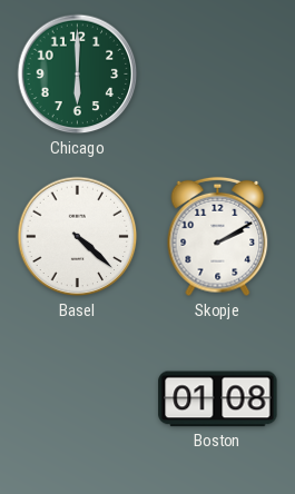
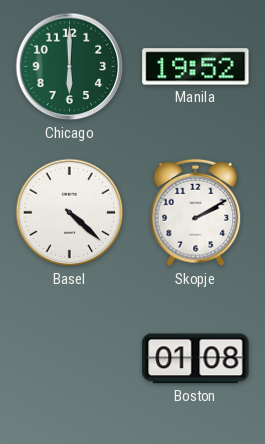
Manila: none -> 19:52 (196, 67)
